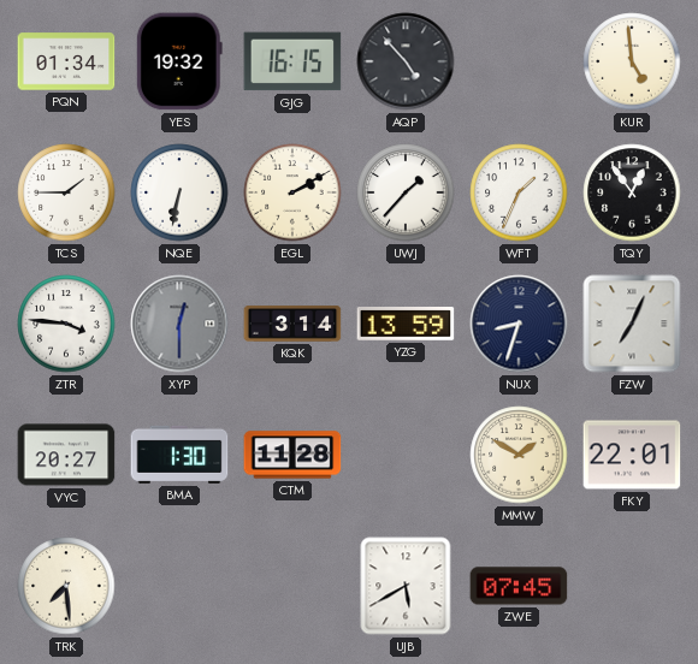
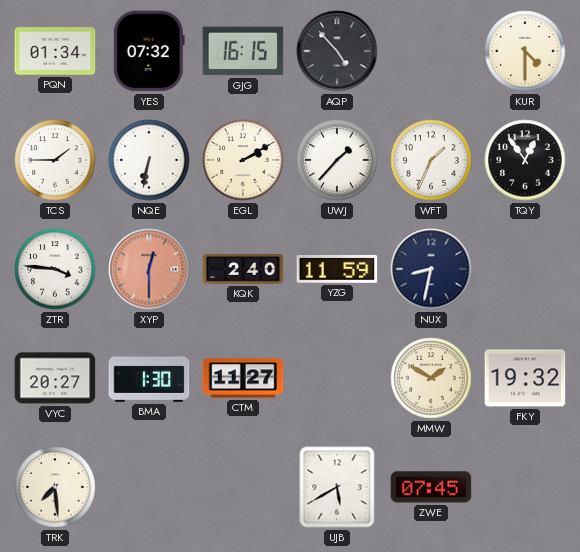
YES: 19:32 -> 07:32 (149, 51)
KUR: 4:59 -> 4:30 (525, 51)
XYP dial: grey -> salmon (149, 269)
KQK: 3:14 -> 2:40 (243, 269)
YZG: 13:59 -> 11:59 (337, 269)
NUX: 8:33 -> 8:32 (431, 269)
FZW: 7:04 -> none (632, 324)
CTM: 11:28 -> 11:27 (243, 378)
FKY: 22:01 -> 19:32 (525, 378)
